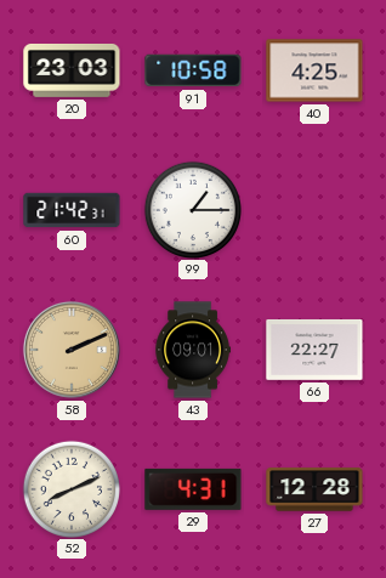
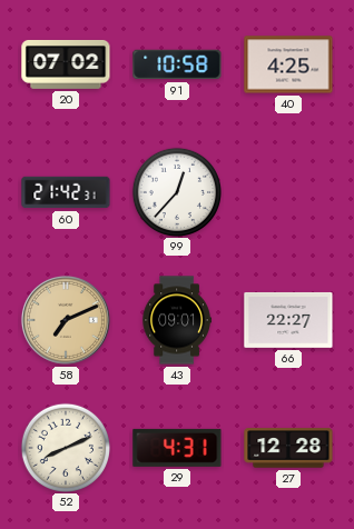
20: 23:03 -> 07:02 (66, 64)
99: 1:15 -> 12:37 (176, 191)
58: 2:11 -> 7:11 (66, 320)
